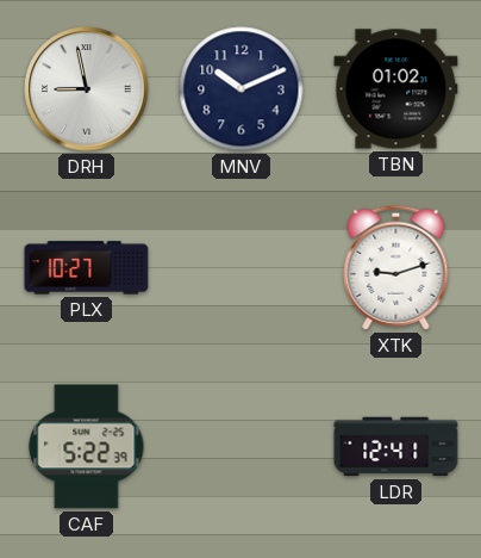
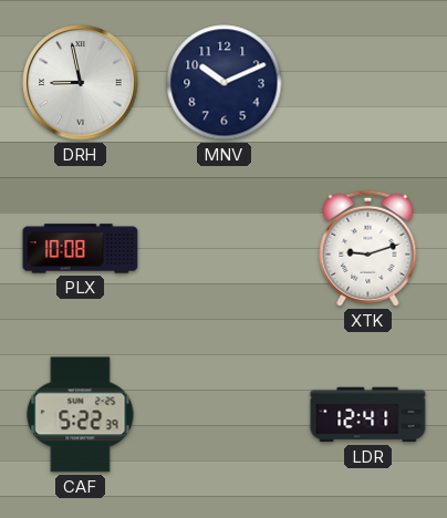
TBN: 01:02 -> none (396, 89)
PLX: 10:27 -> 10:08 (81, 249)
